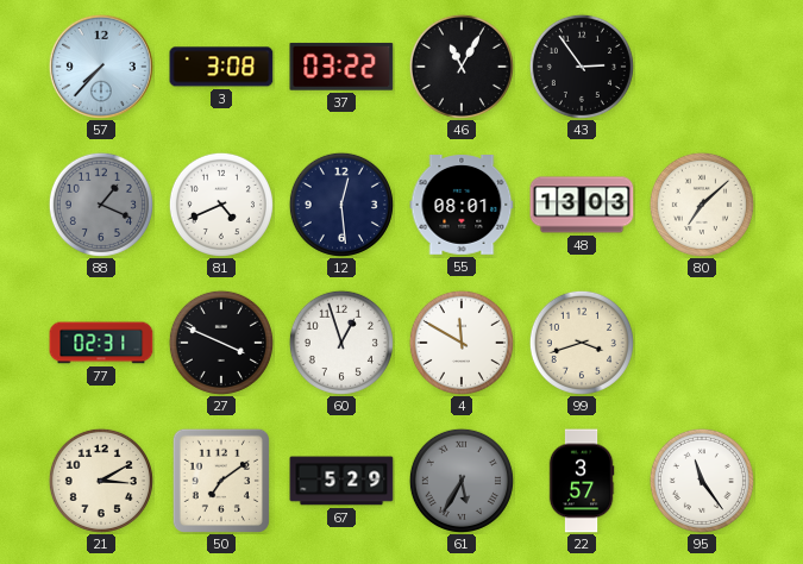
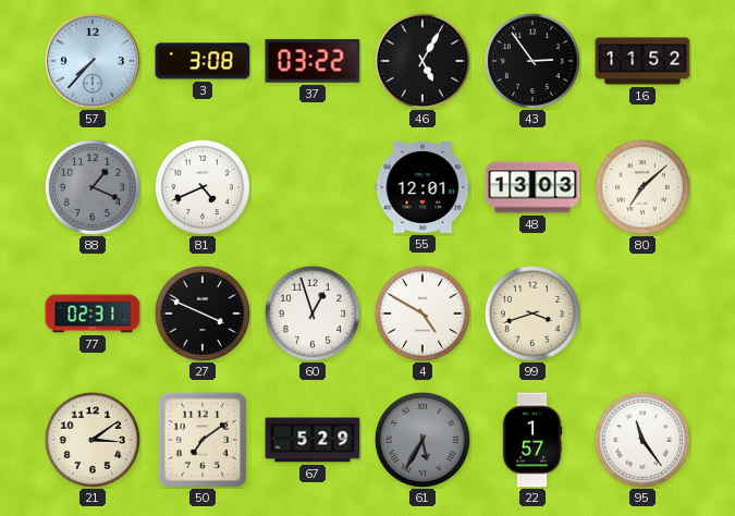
46: 11:05 -> 5:05 (422, 61)
16: none -> 11:52 (642, 61)
12: 12:29 -> none (341, 205)
55: 08:01 -> 12:01 (422, 188)
4: 11:50 -> 4:50 (422, 314)
21: 3:10 -> 3:09 (93, 440)
22: 3:57 -> 1:57 (532, 440)
